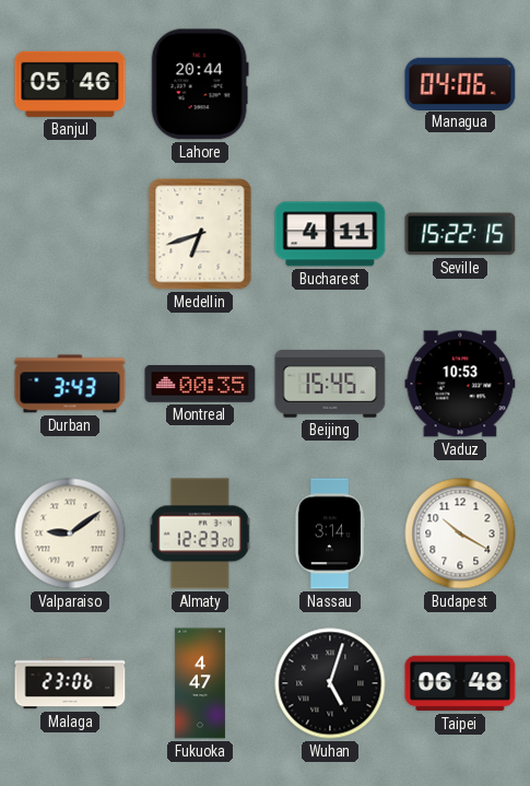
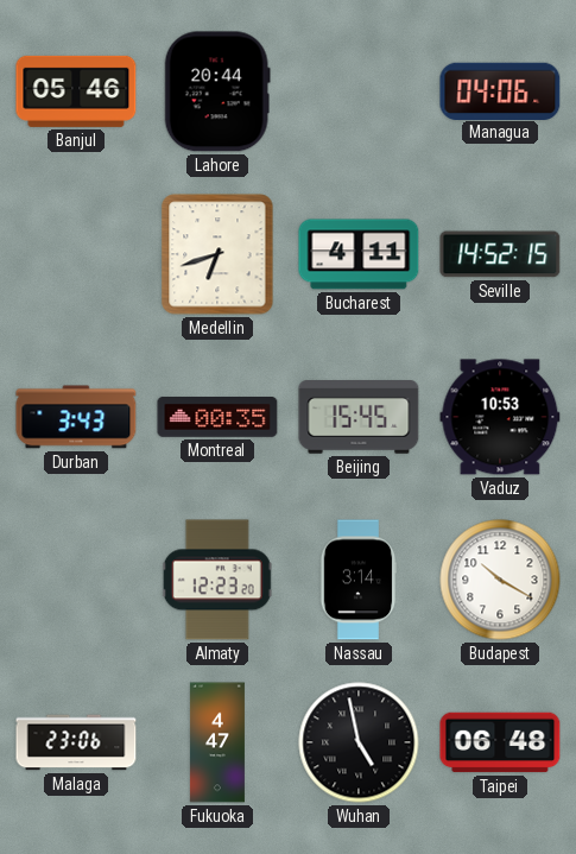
Seville: 15:22 -> 14:52 (500, 254)
Valparaiso: 9:09 -> none (70, 533)
Wuhan: 5:03 -> 4:58 (359, 742)
